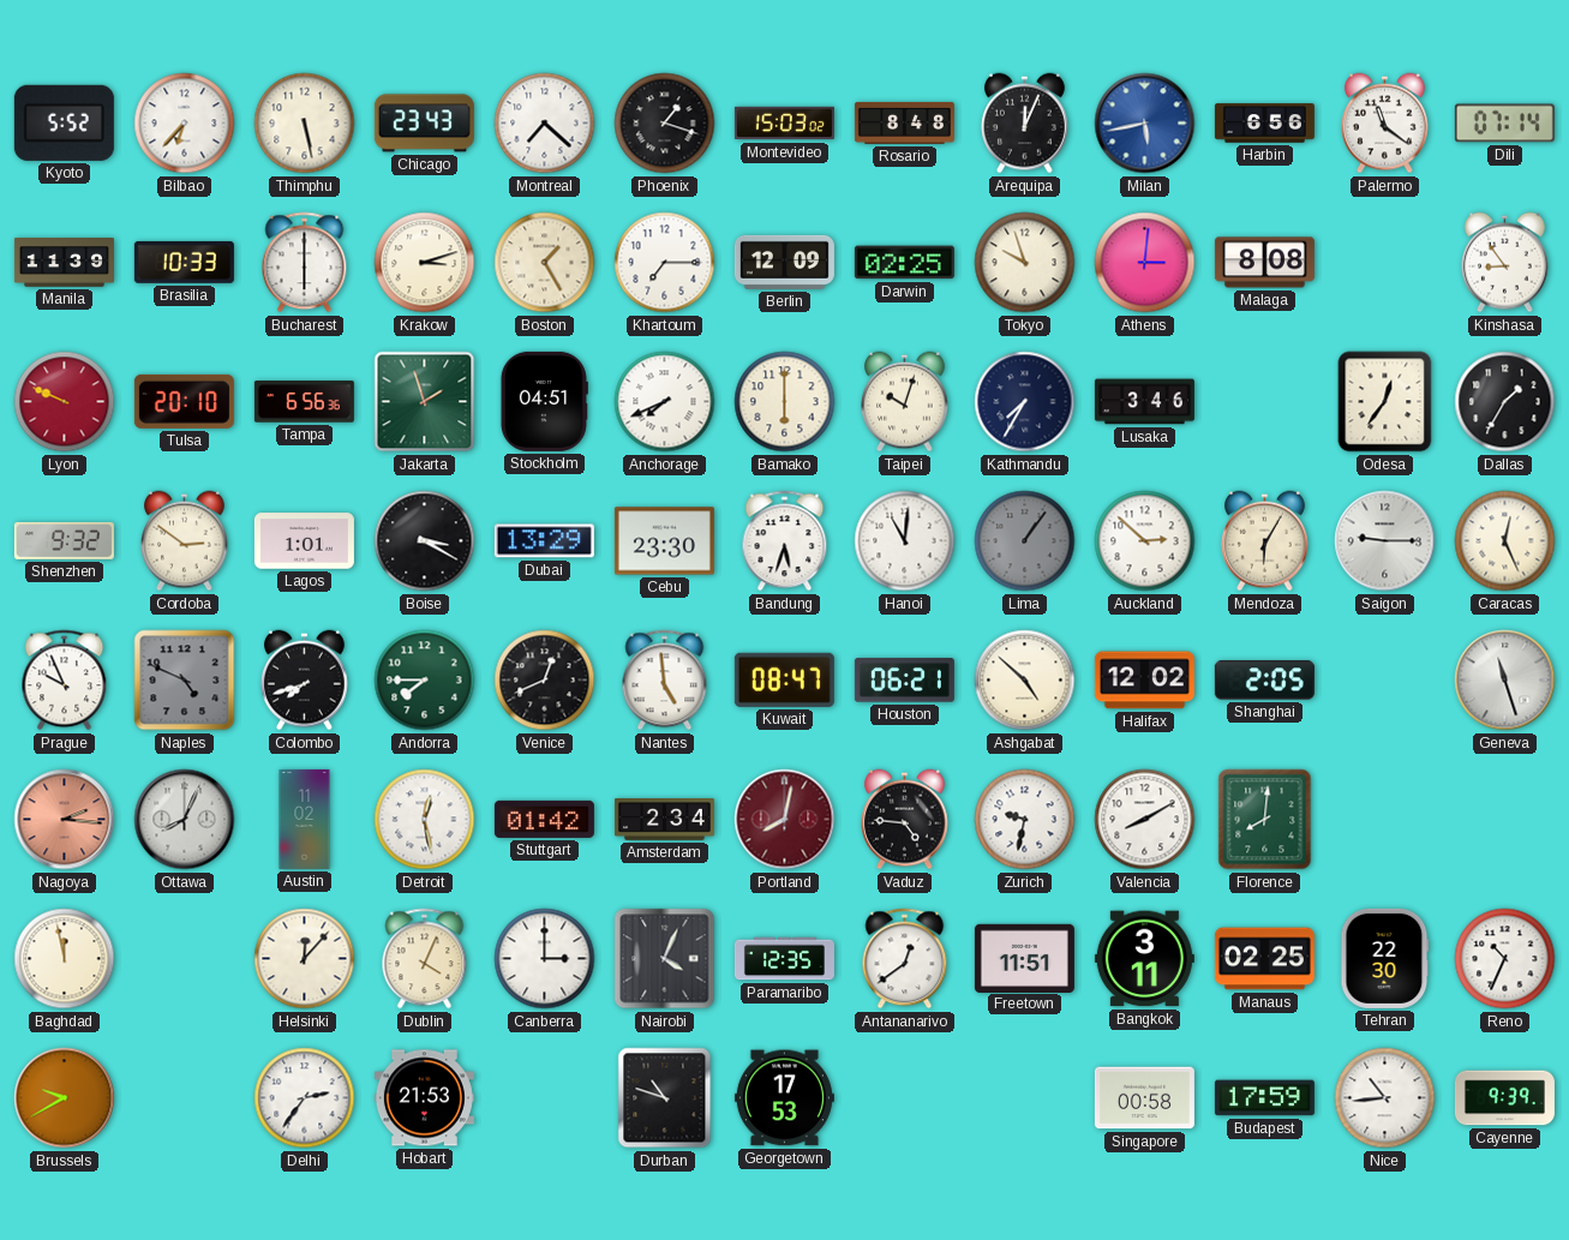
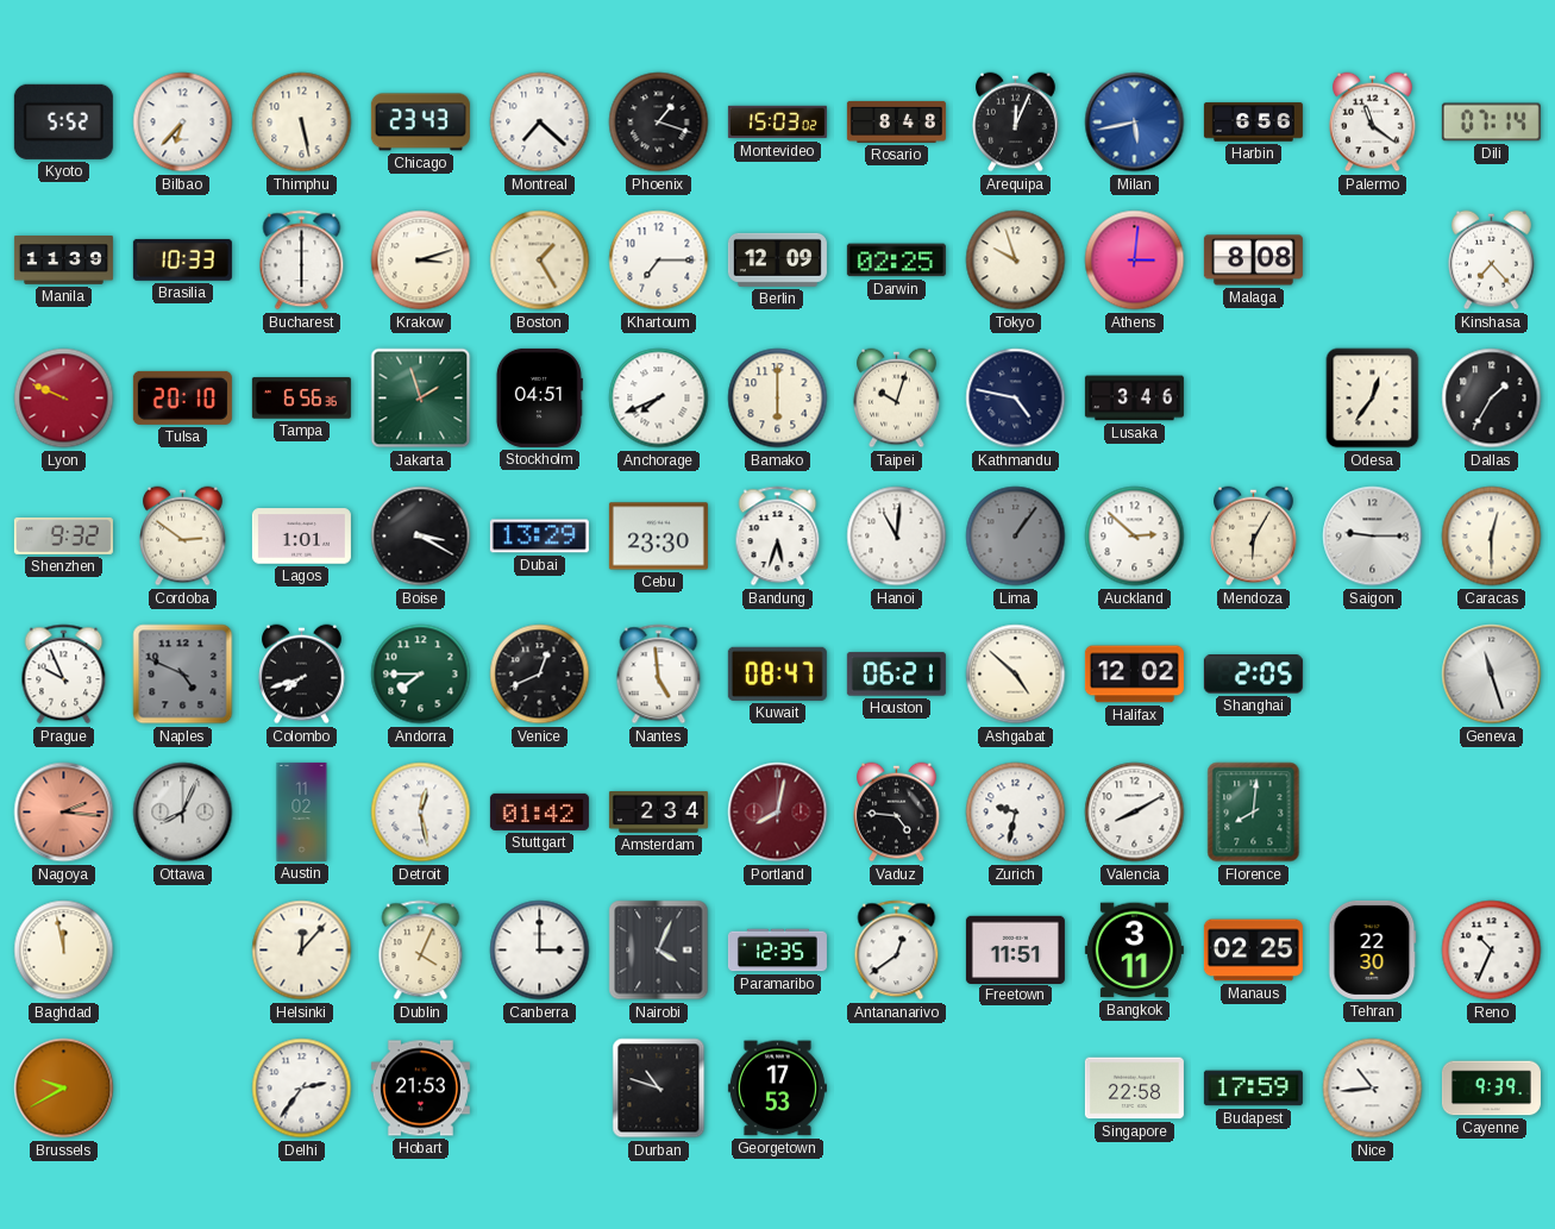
Kinshasa: 8:54 -> 7:23 (1492, 261)
Kathmandu: 7:35 -> 4:47 (1016, 399)
Caracas: 12:26 -> 12:30 (1492, 537)
Singapore: 00:58 -> 22:58 (1134, 1089)
